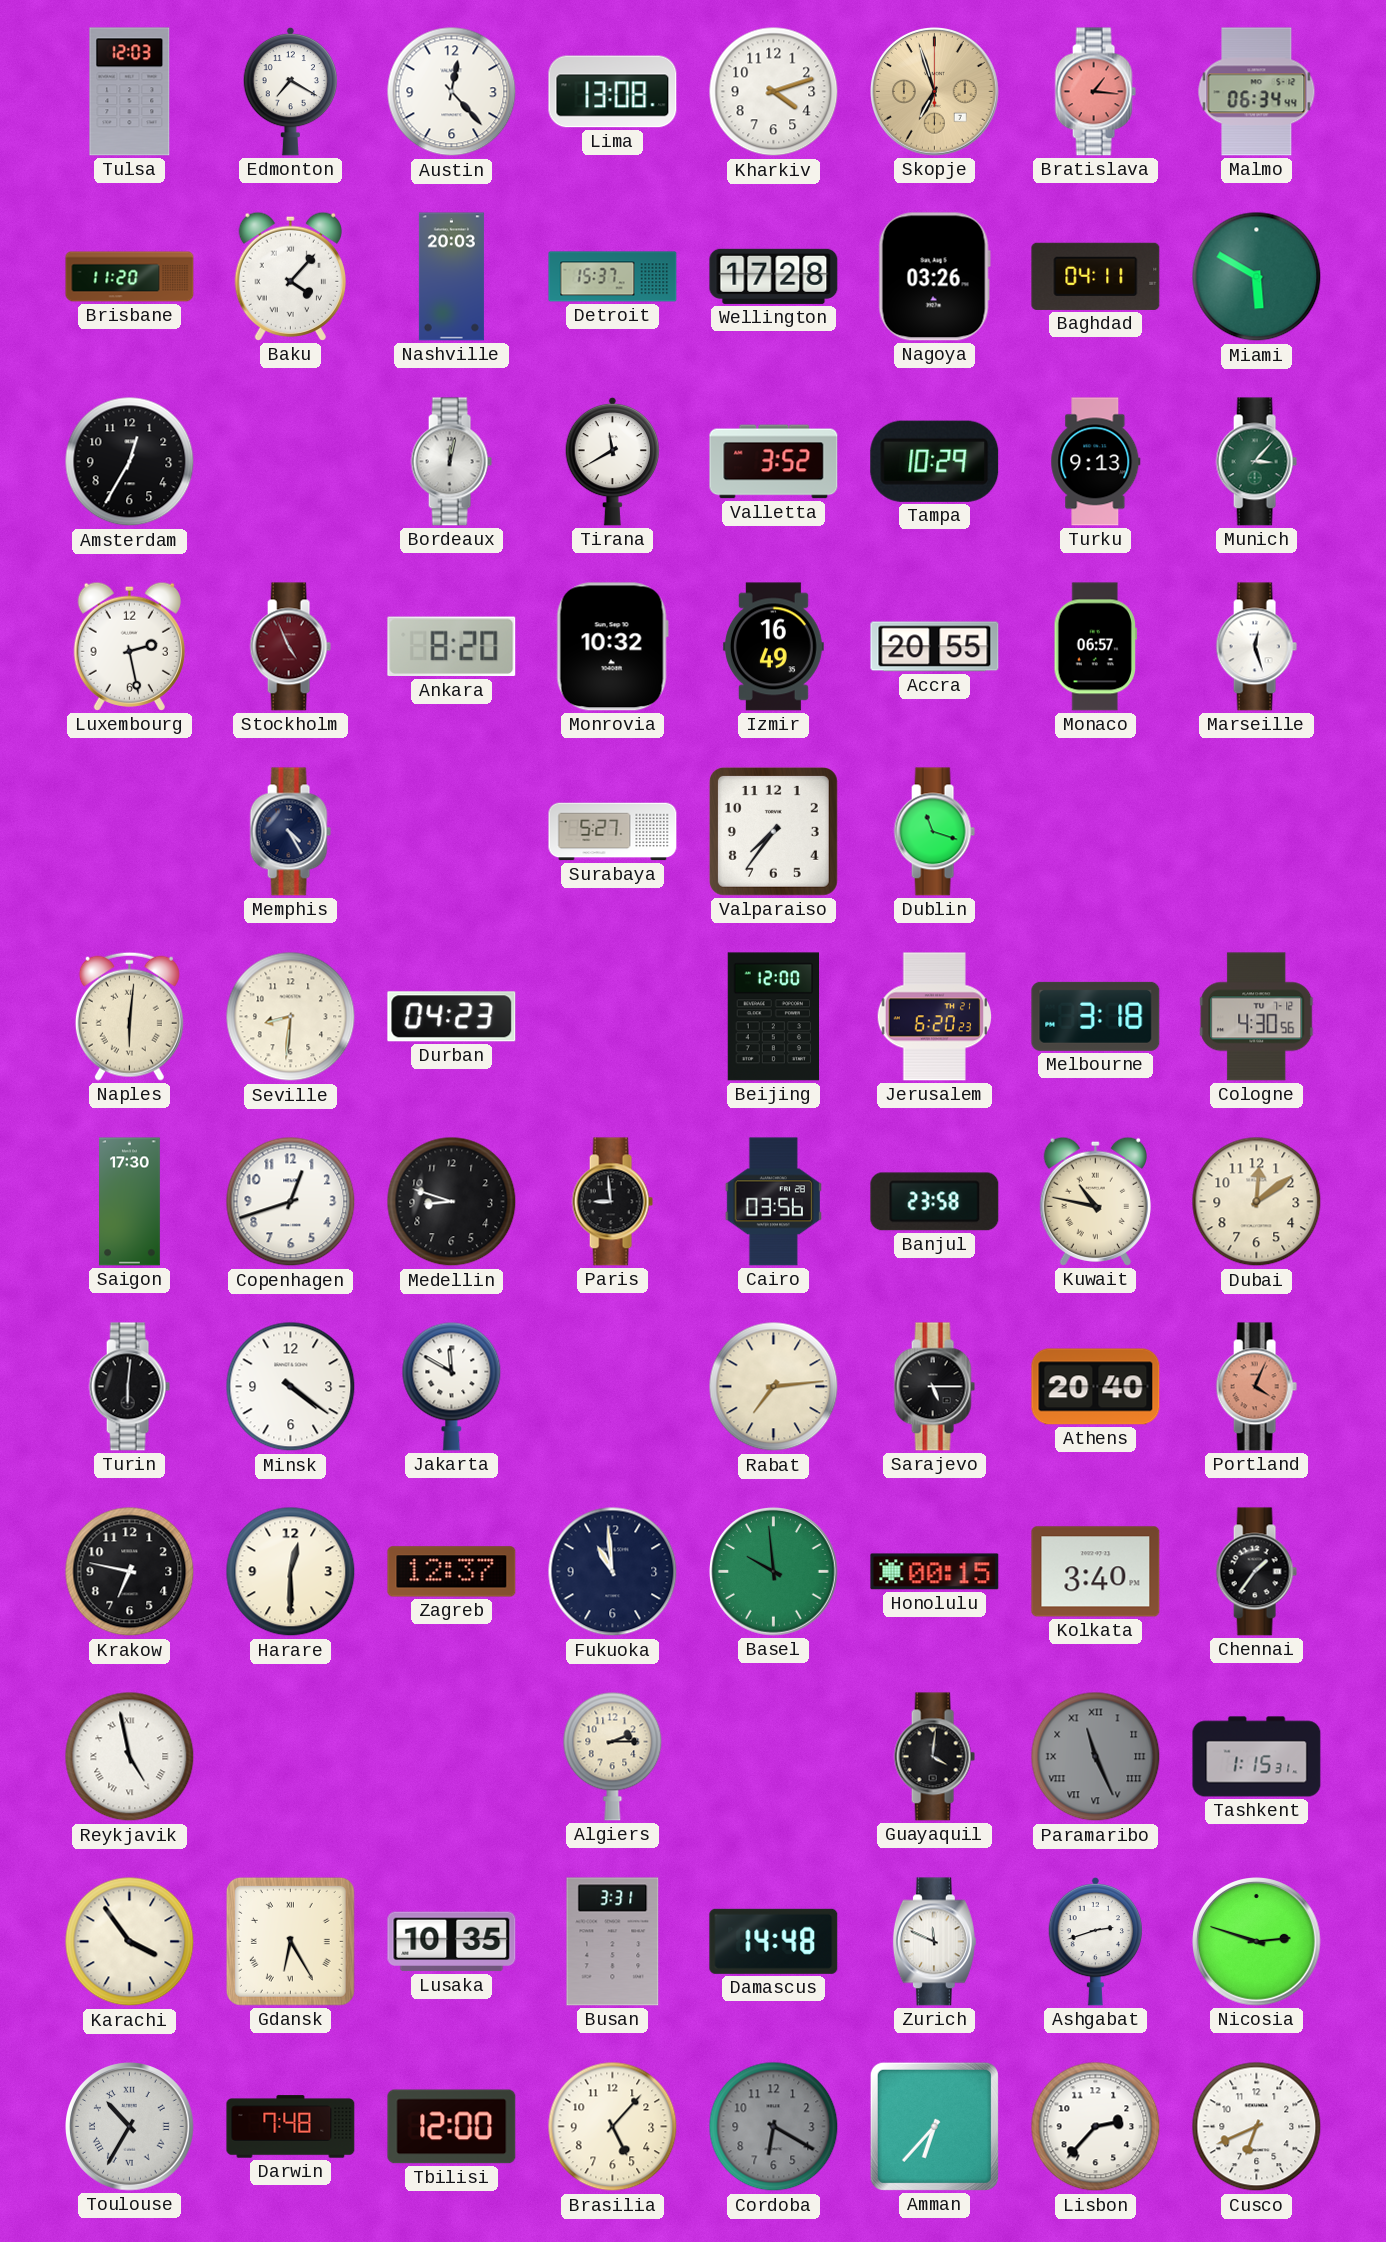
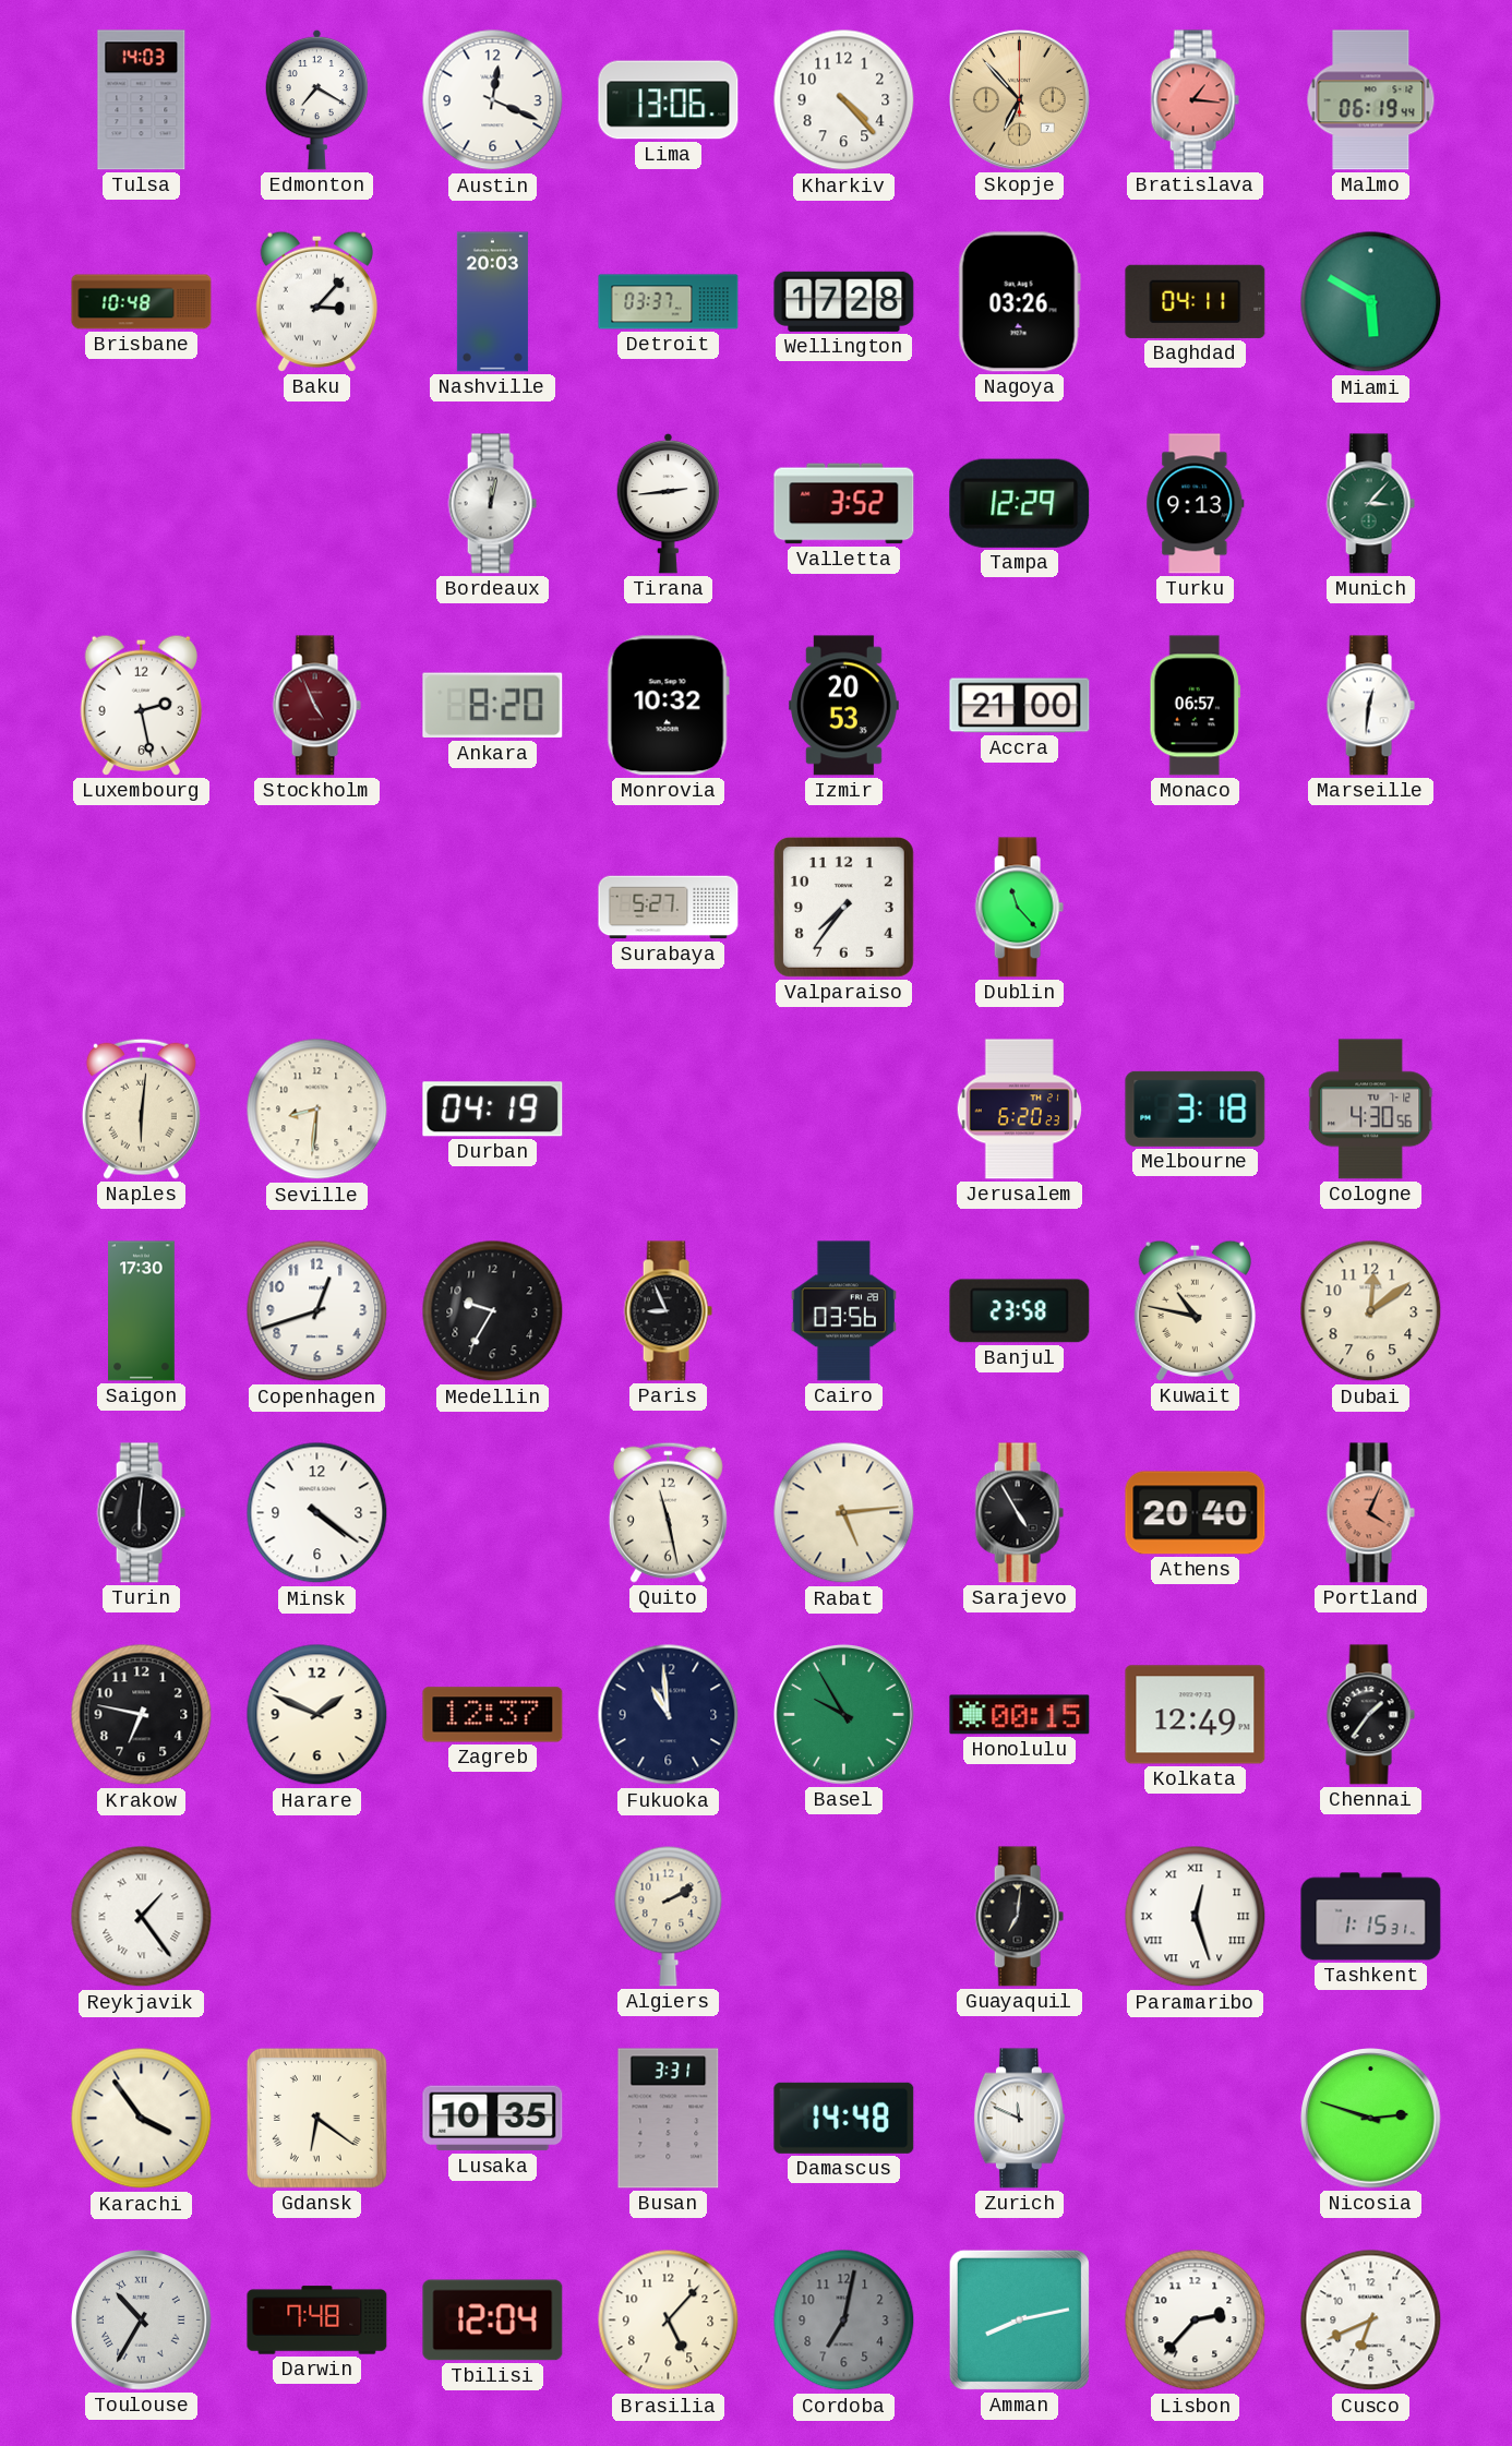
Tulsa: 12:03 -> 14:03 (142, 100)
Austin: 12:23 -> 12:19 (493, 100)
Lima: 13:08 -> 13:06 (669, 100)
Kharkiv: 4:12 -> 4:23 (844, 100)
Skopje: 6:57 -> 6:53 (1020, 100)
Malmo: 06:34 -> 06:19 (1371, 100)
Brisbane: 11:20 -> 10:48 (142, 302)
Baku: 4:07 -> 3:07 (316, 301)
Detroit: 15:37 -> 03:37 (669, 302)
Amsterdam: 12:35 -> none (130, 462)
Tirana: 11:40 -> 2:44 (669, 503)
Tampa: 10:29 -> 12:29 (1020, 503)
Izmir: 16:49 -> 20:53 (843, 706)
Accra: 20:55 -> 21:00 (1020, 706)
Marseille: 12:27 -> 12:31 (1370, 706)
Memphis: 4:25 -> none (290, 832)
Dublin: 11:18 -> 11:23 (1019, 908)
Durban: 04:23 -> 04:19 (493, 1110)
Beijing: 12:00 -> none (773, 1017)
Medellin: 8:48 -> 9:35 (493, 1311)
Paris: 8:59 -> 8:56 (668, 1311)
Jakarta: 11:50 -> none (452, 1386)
Quito: none -> 11:28 (668, 1512)
Rabat: 7:14 -> 5:14 (844, 1513)
Sarajevo: 5:15 -> 4:55 (1019, 1513)
Harare: 12:30 -> 1:49 (317, 1715)
Basel: 9:59 -> 9:55 (844, 1715)
Kolkata: 3:40 -> 12:49 (1196, 1715)
Reykjavik: 4:58 -> 1:24 (142, 1917)
Algiers: 2:15 -> 2:10 (669, 1916)
Guayaquil: 4:01 -> 7:01 (1019, 1917)
Paramaribo: 11:26 -> 12:27 (1196, 1917)
Paramaribo dial: grey -> white (1196, 1917)
Gdansk: 6:25 -> 6:21 (316, 2118)
Ashgabat: 2:42 -> none (1096, 1941)
Tbilisi: 12:00 -> 12:04 (493, 2321)
Cordoba: 6:20 -> 7:02 (844, 2321)
Amman: 6:37 -> 8:13 (1019, 2319)
